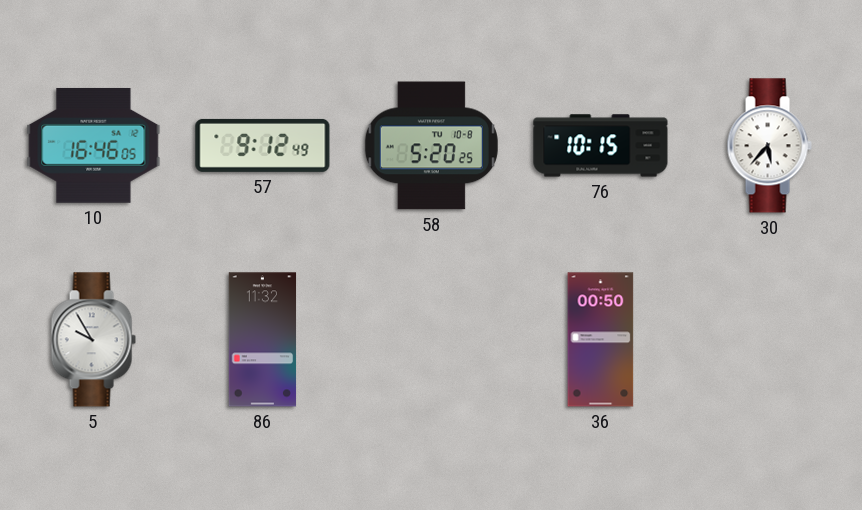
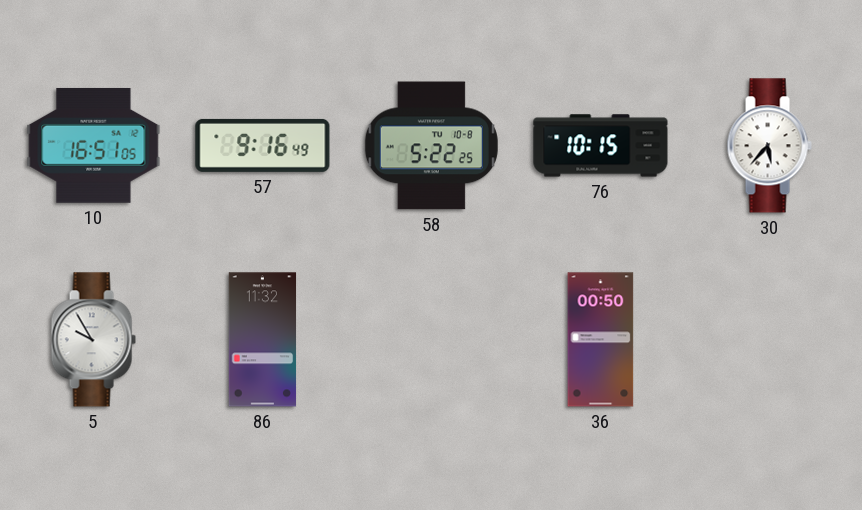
10: 16:46 -> 16:51 (94, 145)
57: 9:12 -> 9:16 (263, 145)
58: 5:20 -> 5:22 (431, 146)
